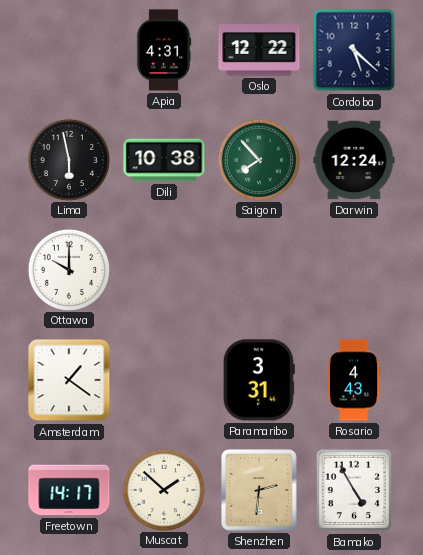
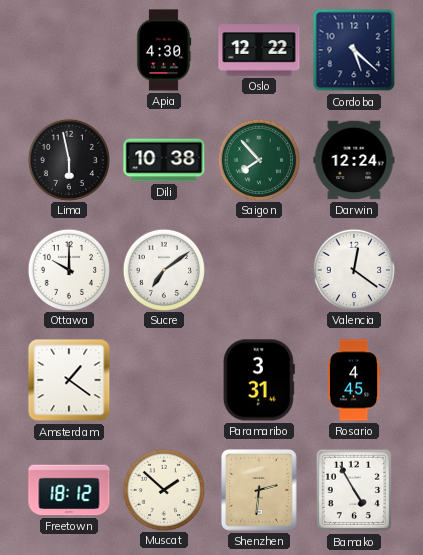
Apia: 4:31 -> 4:30 (164, 50)
Sucre: none -> 7:09 (163, 269)
Valencia: none -> 12:21 (353, 269)
Rosario: 4:43 -> 4:45 (354, 380)
Freetown: 14:17 -> 18:12 (69, 490)
